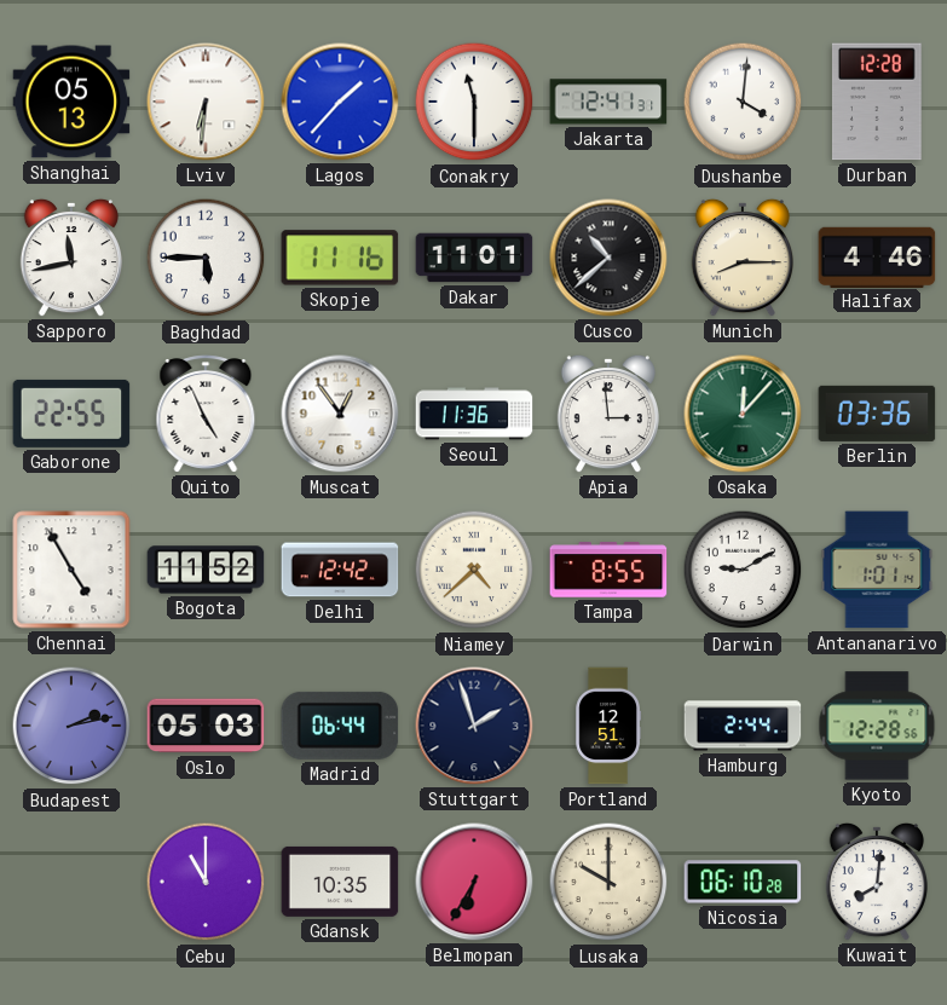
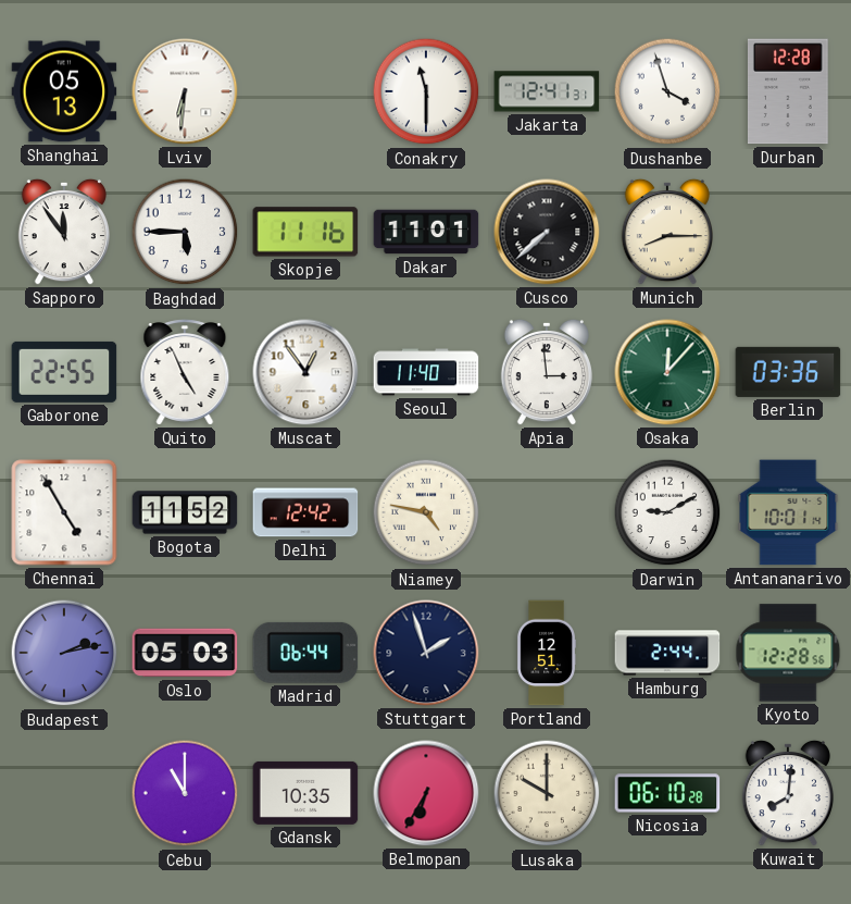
Lagos: 1:37 -> none (340, 102)
Dushanbe: 4:01 -> 3:57 (667, 91)
Sapporo: 11:43 -> 11:54 (63, 232)
Cusco: 10:38 -> 7:38 (547, 232)
Halifax: 4:46 -> none (877, 256)
Seoul: 11:36 -> 11:40 (426, 372)
Niamey: 4:38 -> 4:47 (426, 512)
Tampa: 8:55 -> none (608, 570)
Antananarivo: 1:01 -> 10:01 (788, 512)
